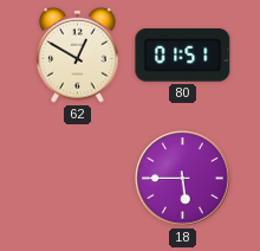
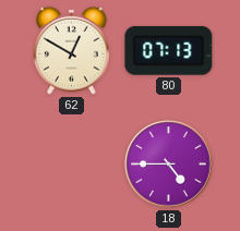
80: 01:51 -> 07:13 (169, 51)
18: 5:45 -> 4:45 (169, 165)
